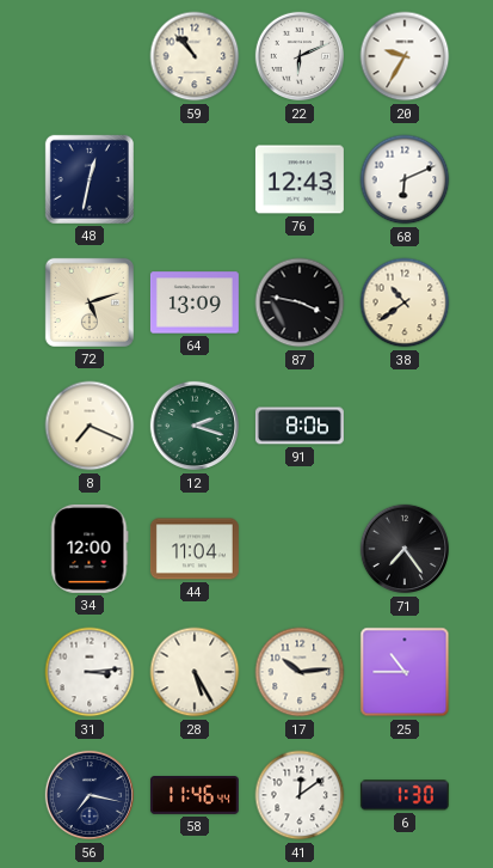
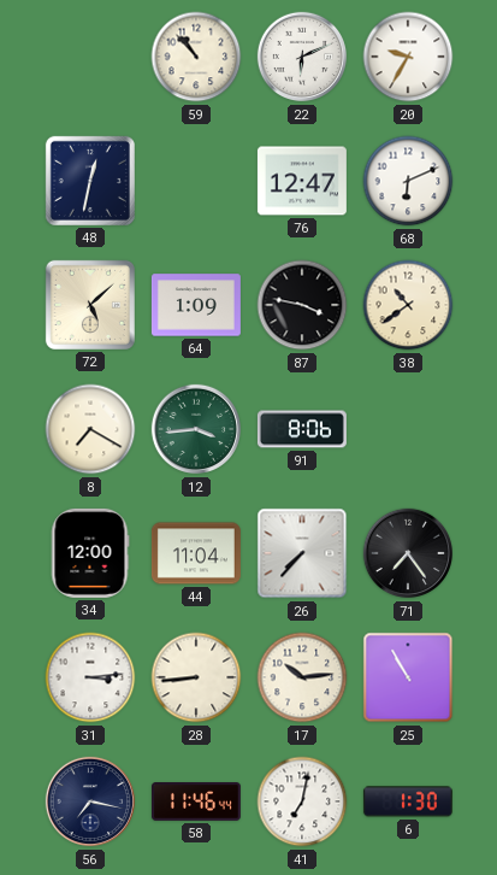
76: 12:43 -> 12:47 (302, 181)
72: 5:12 -> 5:08 (90, 305)
64: 13:09 -> 1:09 (196, 305)
8: 7:19 -> 7:20 (90, 429)
12: 2:18 -> 3:44 (196, 429)
26: none -> 7:37 (302, 553)
28: 5:25 -> 8:44 (196, 677)
25: 10:45 -> 10:55 (408, 677)
41: 12:09 -> 7:02 (302, 801)
